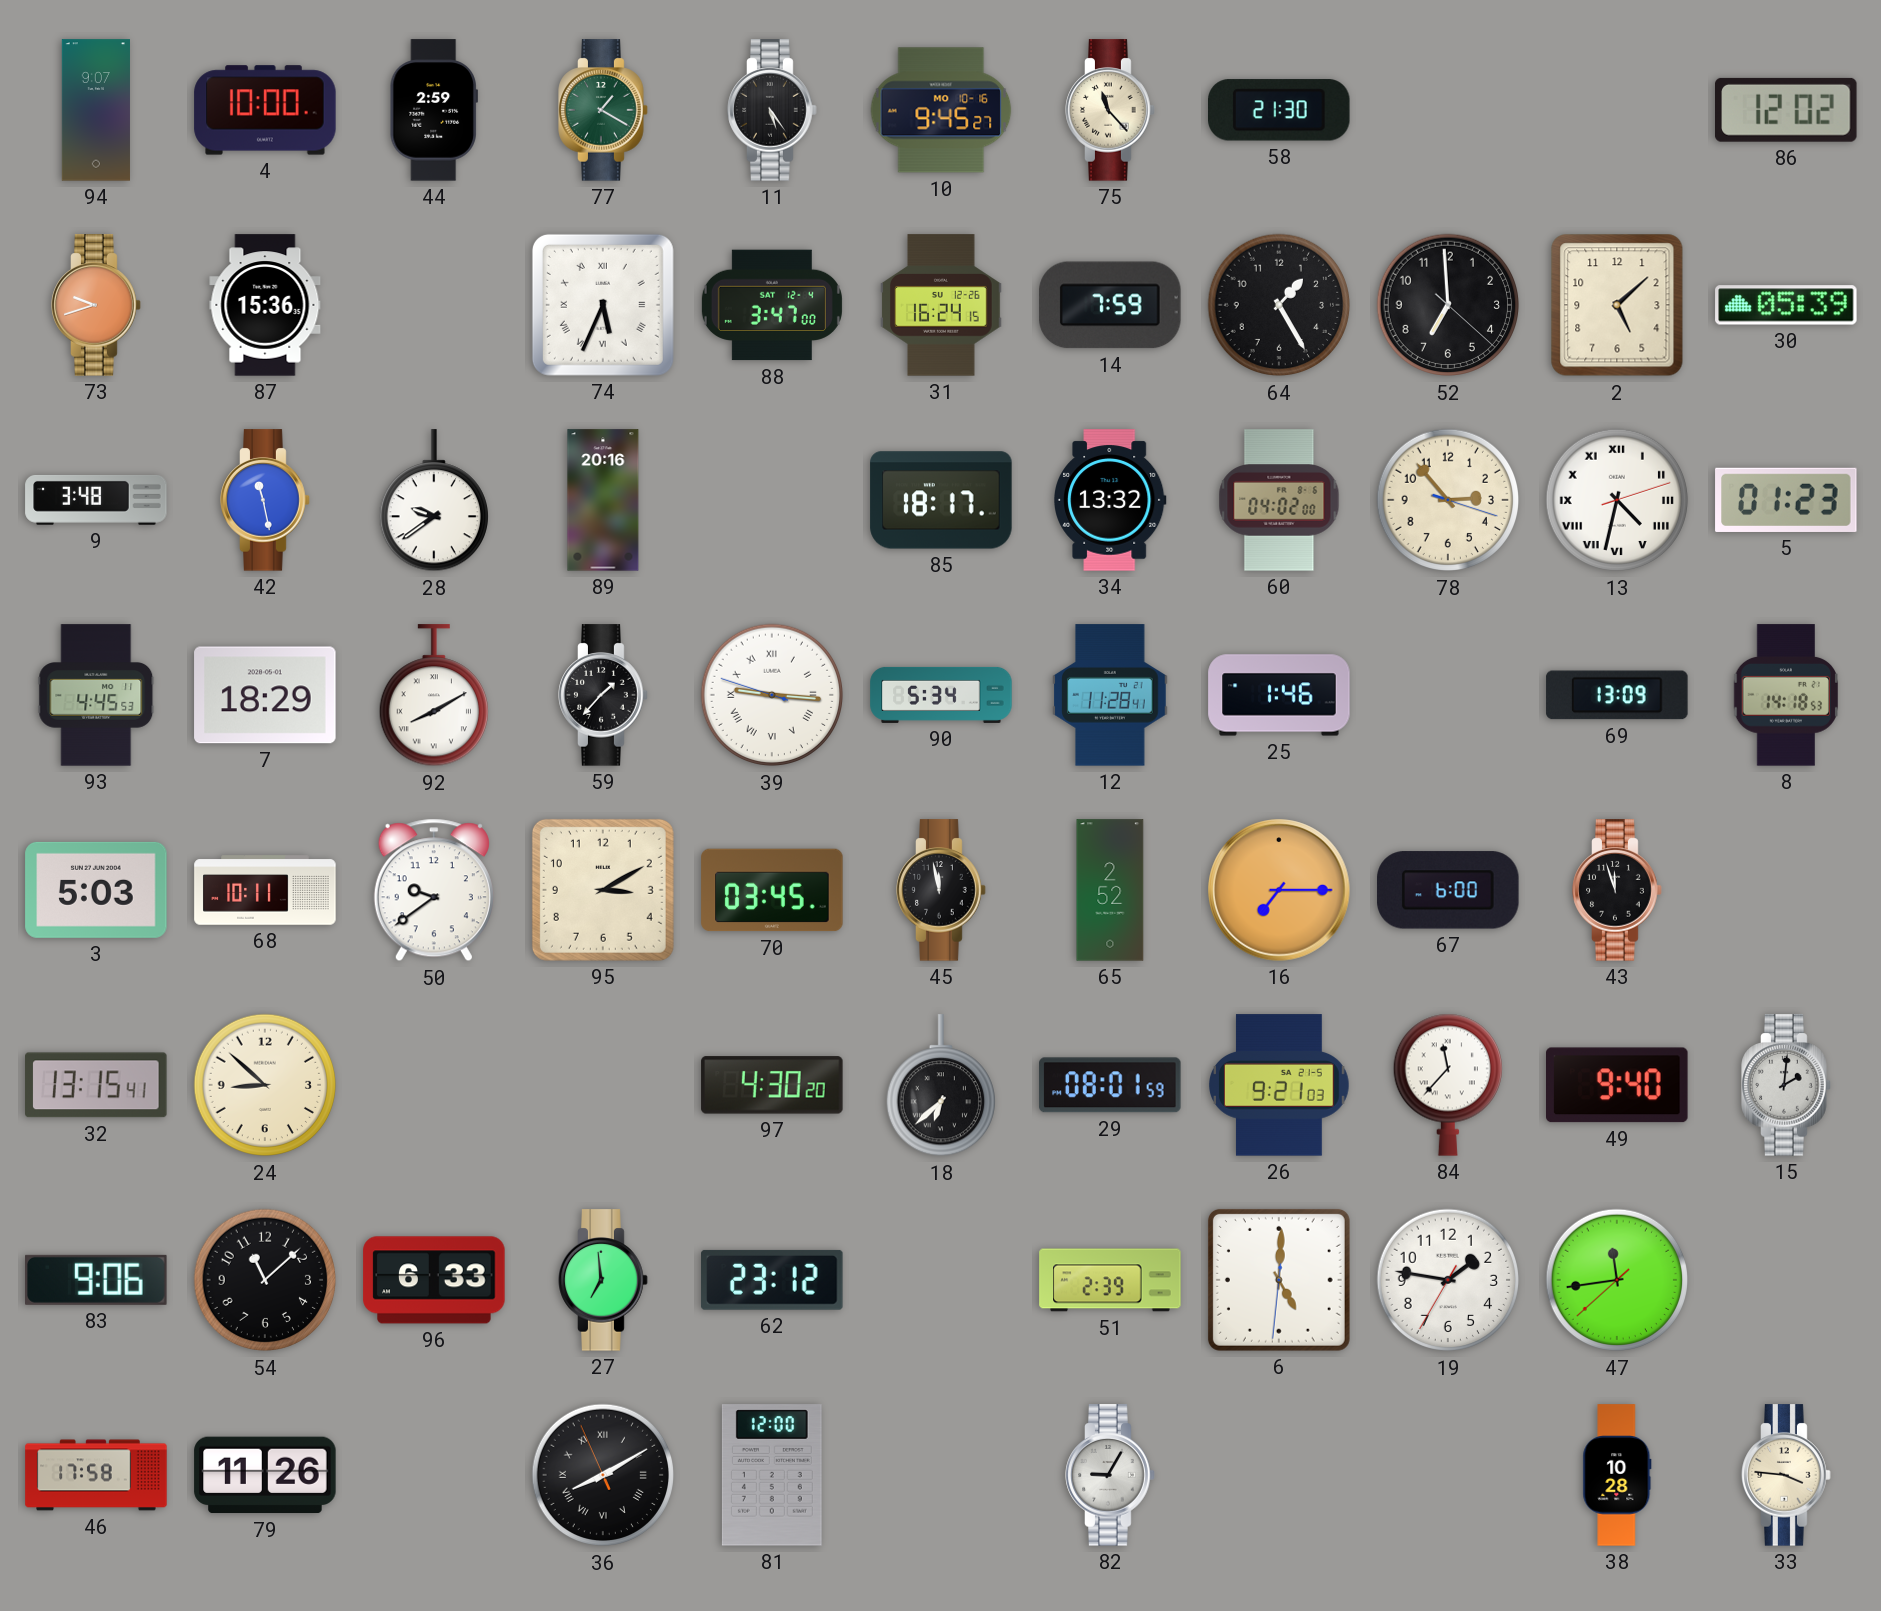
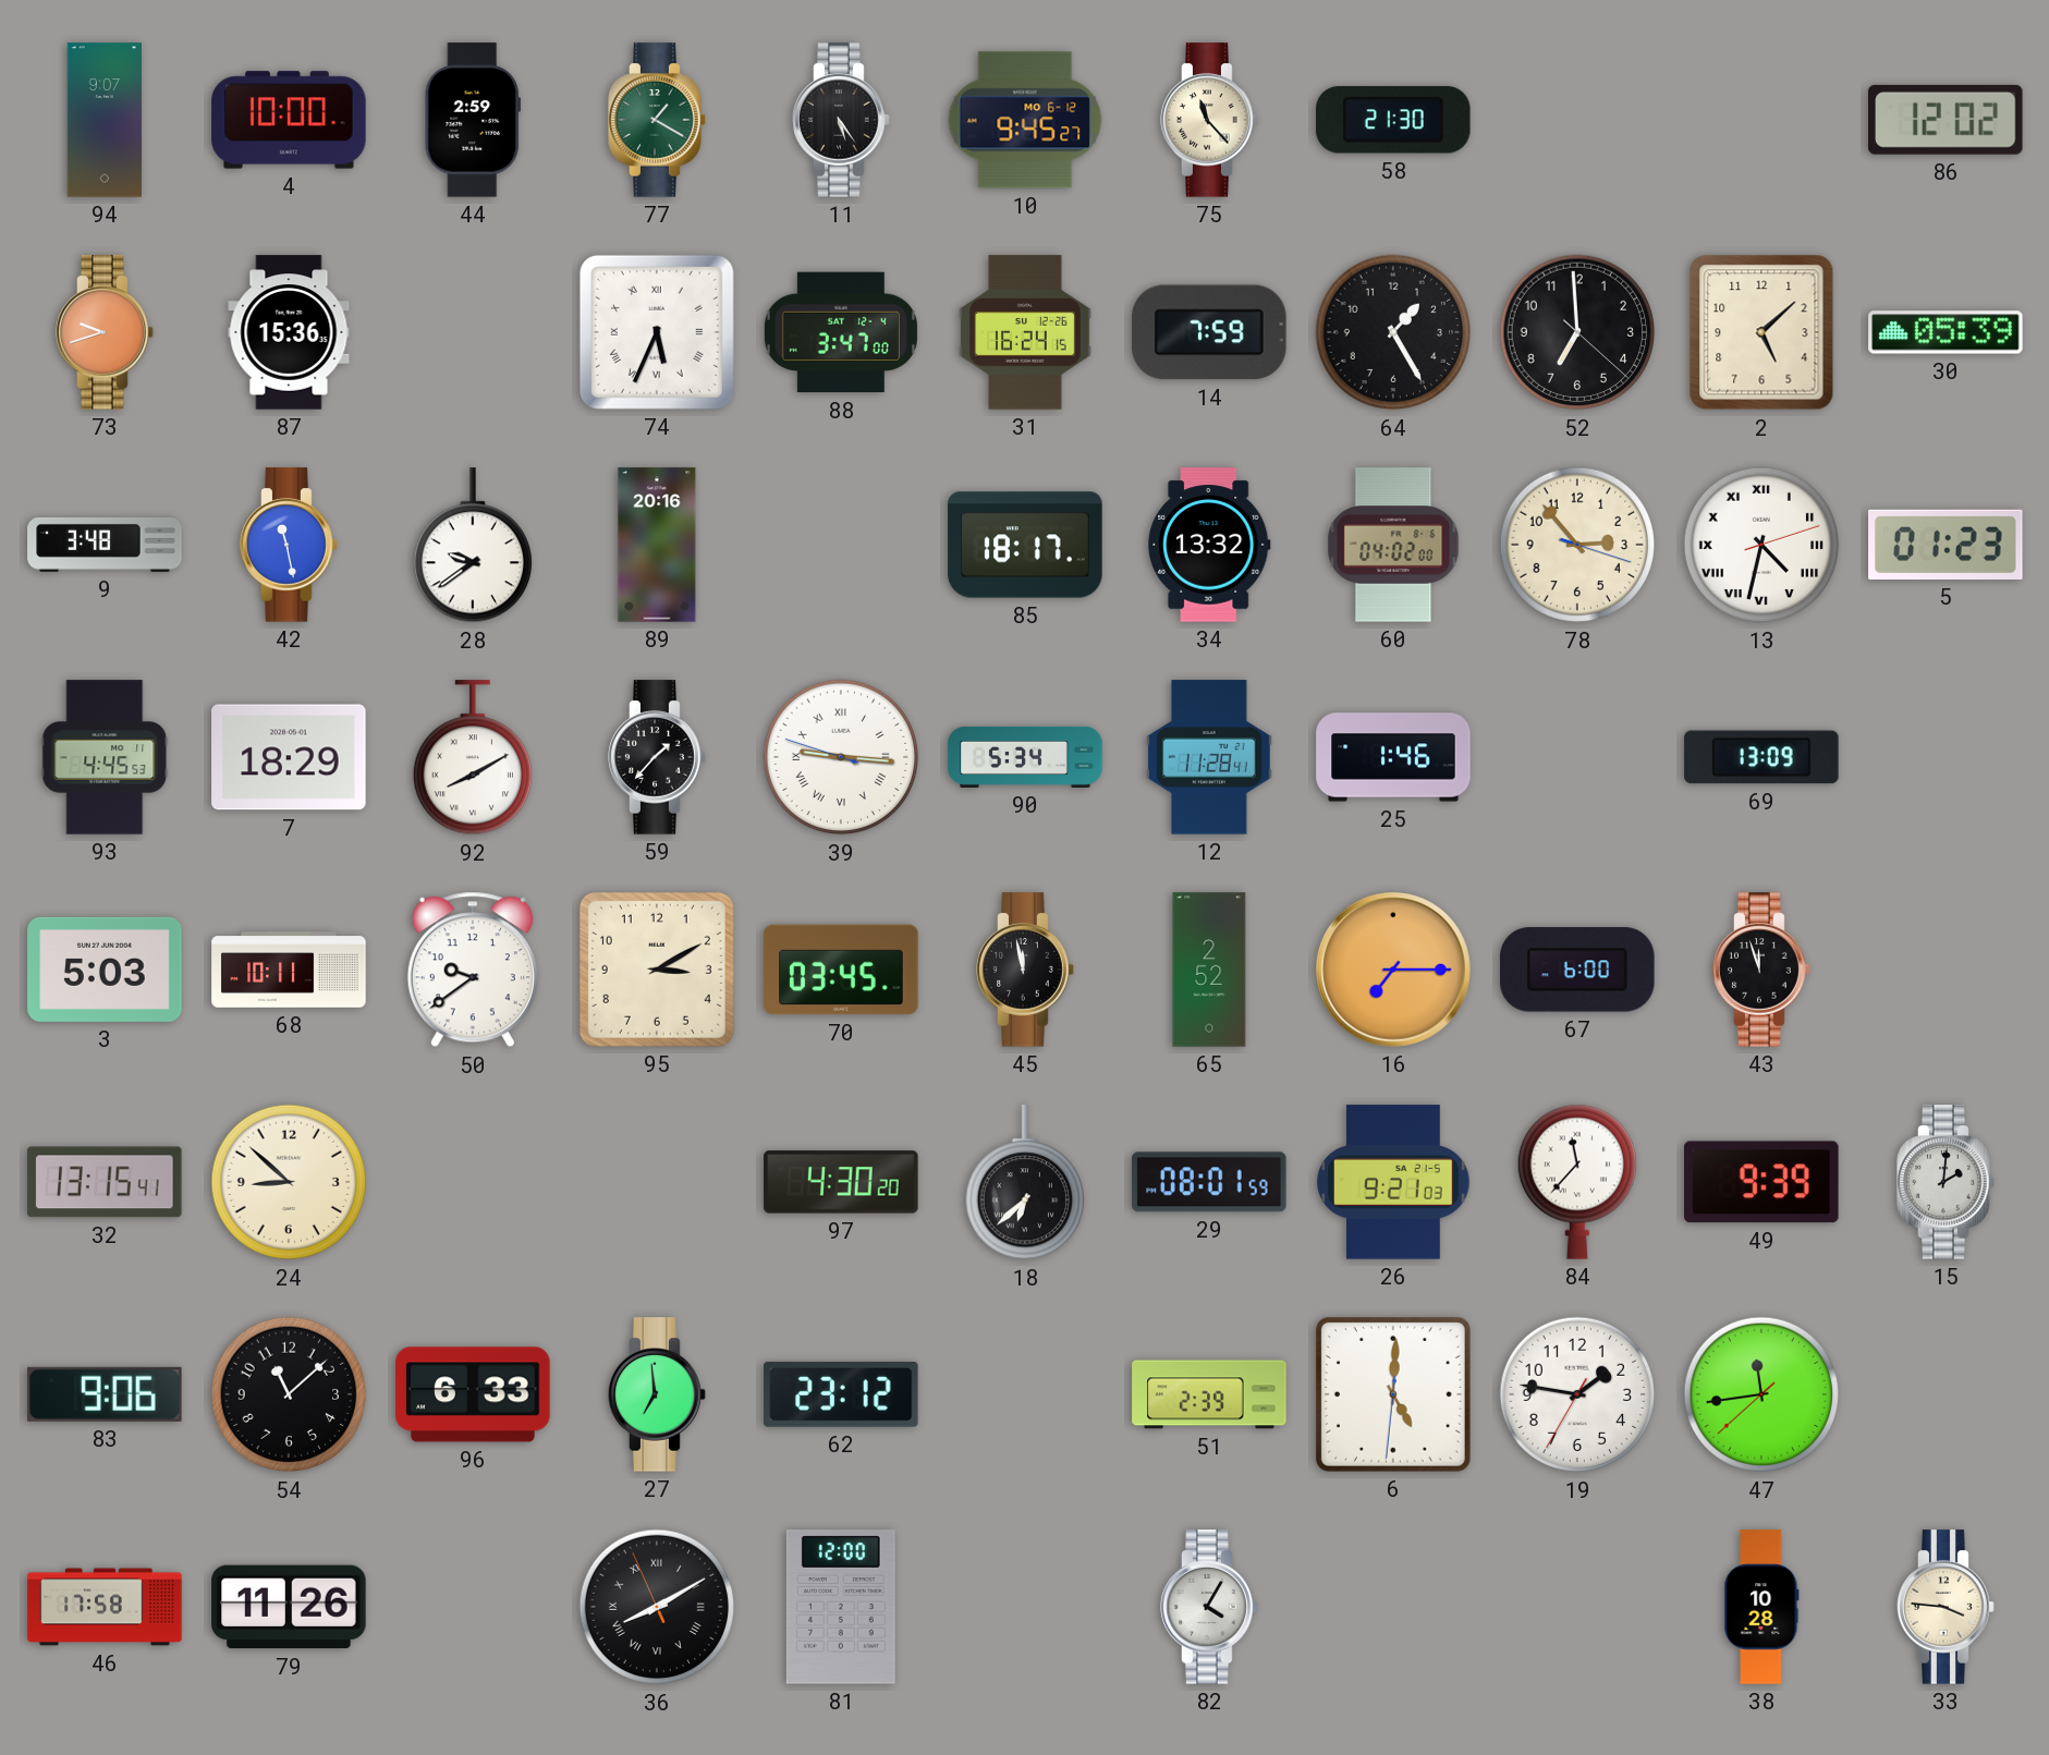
10 date: MO 10-16 -> MO 6-12 (1025, 120)
8: 14:18 -> none (1785, 695)
49: 9:40 -> 9:39 (1761, 1182)
82: 9:05 -> 4:05 (1209, 1607)
